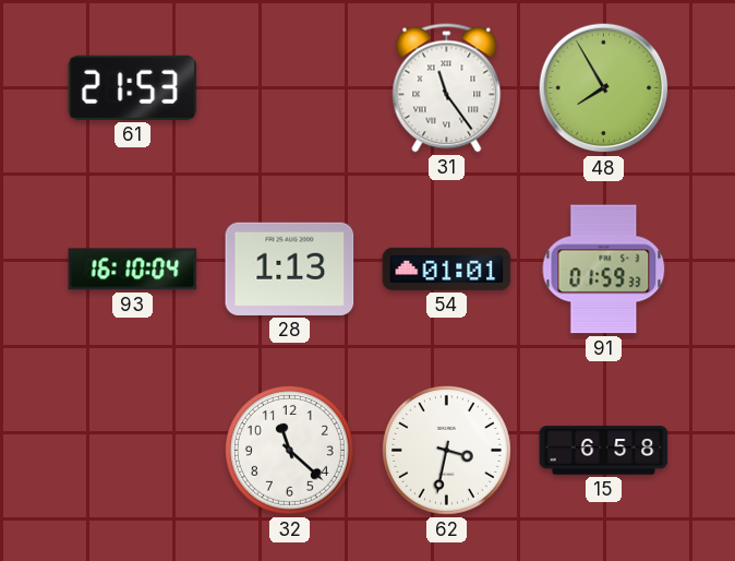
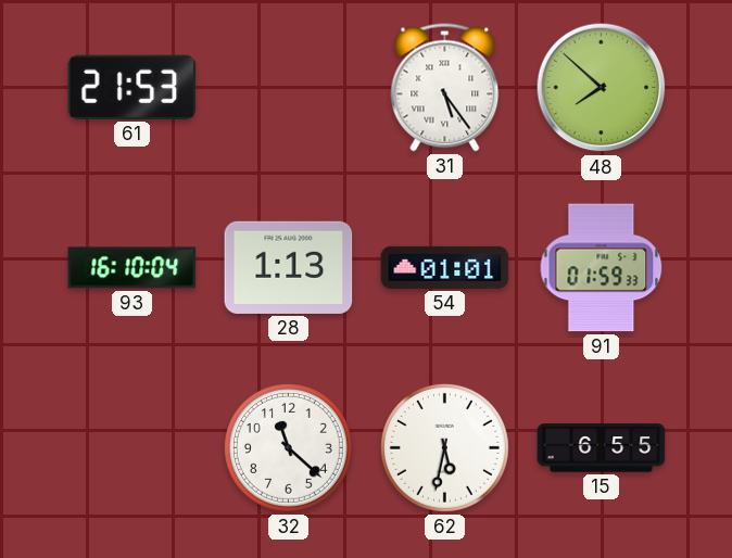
31: 11:24 -> 5:24 (445, 88)
48: 7:55 -> 7:52 (602, 88)
62: 3:32 -> 5:32 (444, 447)
15: 6:58 -> 6:55 (602, 448)
